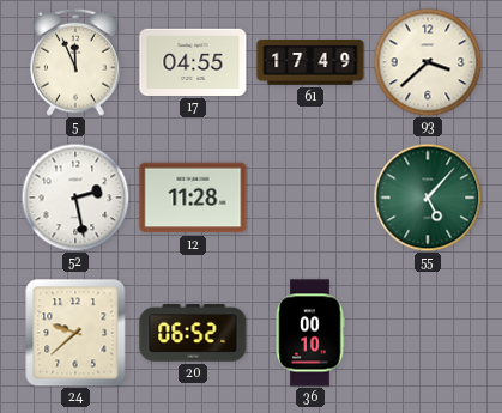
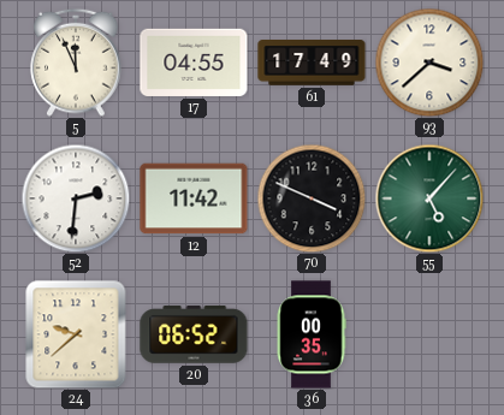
52: 2:28 -> 2:31 (76, 198)
12: 11:28 -> 11:42 (194, 198)
70: none -> 3:49 (312, 198)
36: 00:10 -> 00:35 (312, 334)
